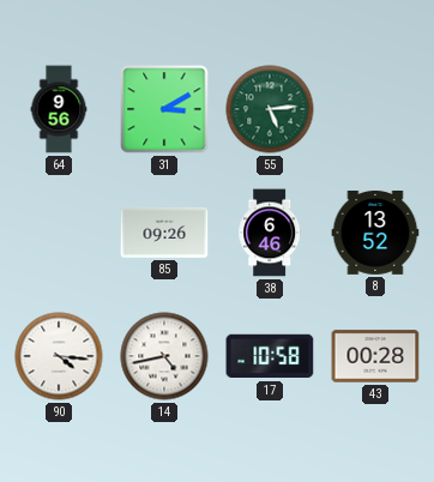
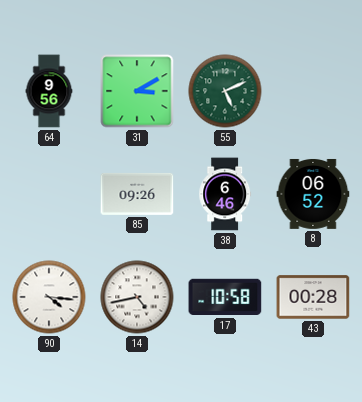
55: 5:14 -> 5:11 (225, 91)
8: 13:52 -> 06:52 (313, 194)
